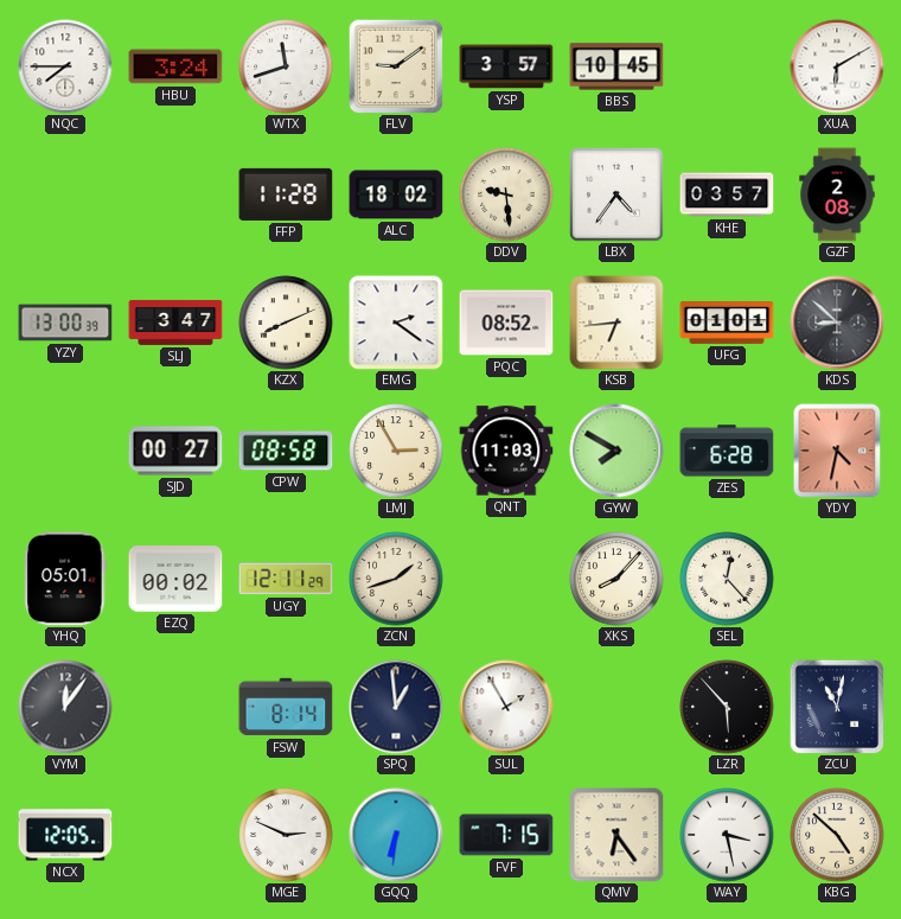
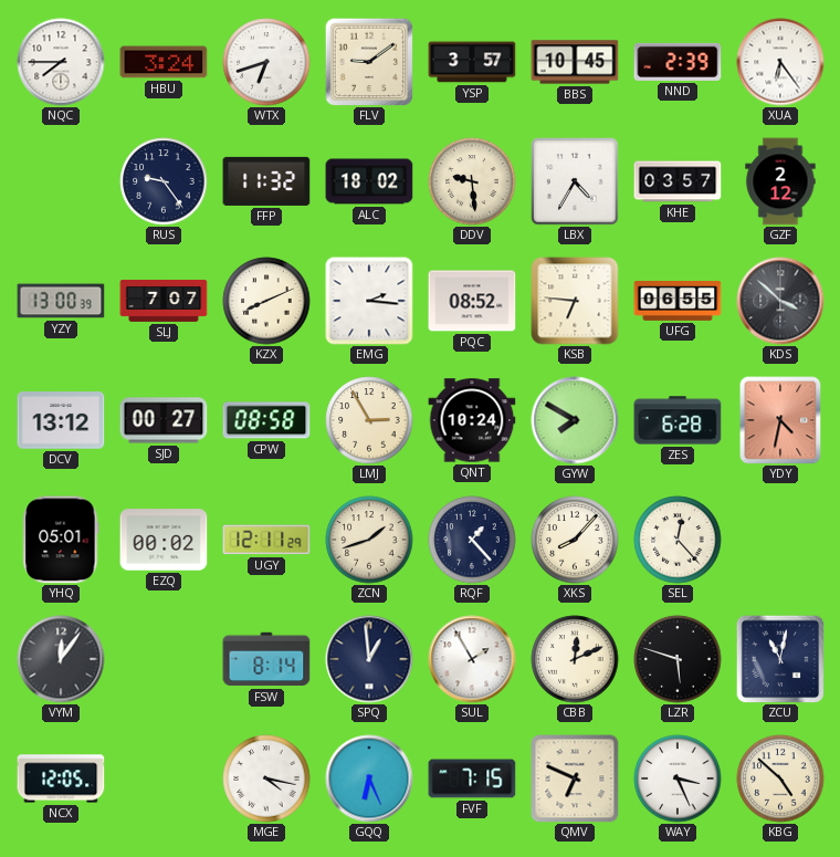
WTX: 11:42 -> 6:42 (266, 62)
NND: none -> 2:39 (678, 62)
XUA: 6:10 -> 6:24 (780, 62)
RUS: none -> 9:24 (164, 181)
FFP: 11:28 -> 11:32 (266, 181)
LBX: 4:36 -> 4:35 (575, 181)
GZF: 2:08 -> 2:12 (780, 181)
SLJ: 3:47 -> 7:07 (164, 301)
EMG: 2:21 -> 2:16 (369, 301)
KSB: 6:44 -> 6:46 (575, 301)
UFG: 01:01 -> 06:55 (678, 302)
KDS: 8:52 -> 3:52 (780, 301)
DCV: none -> 13:12 (61, 420)
QNT: 11:03 -> 10:24 (472, 420)
RQF: none -> 1:23 (472, 540)
CBB: none -> 12:11 (575, 659)
LZR: 5:53 -> 5:48 (678, 659)
MGE: 2:49 -> 4:17 (266, 778)
GQQ: 6:31 -> 6:26 (369, 778)
QMV: 6:24 -> 6:49 (575, 778)
WAY: 3:28 -> 3:26 (678, 778)
